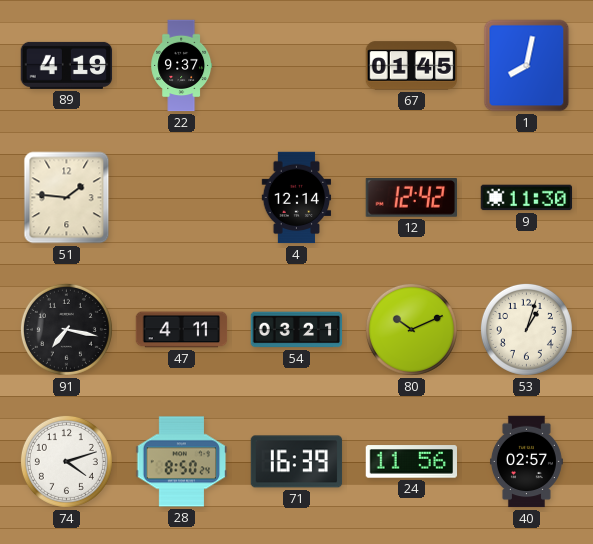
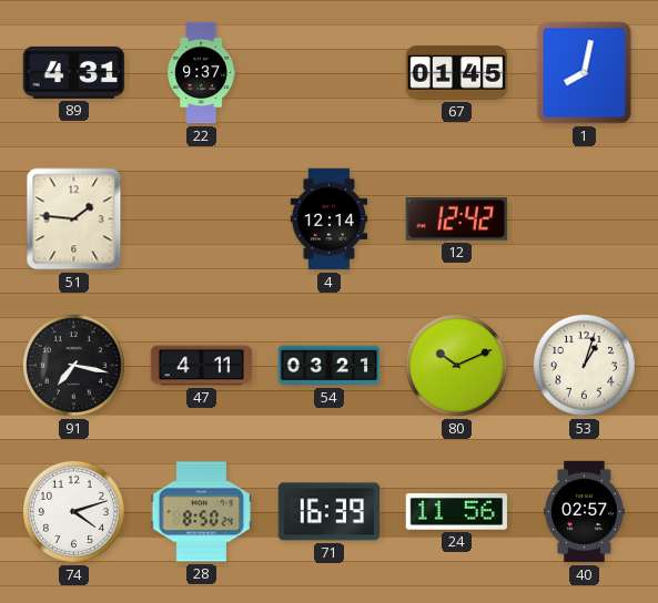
89: 4:19 -> 4:31 (74, 72)
9: 11:30 -> none (527, 198)
